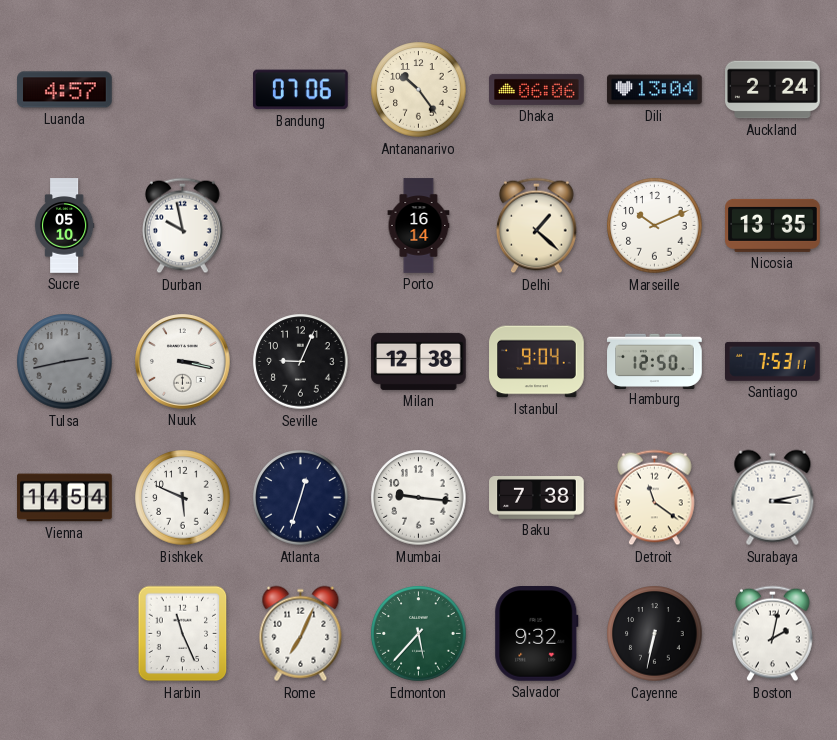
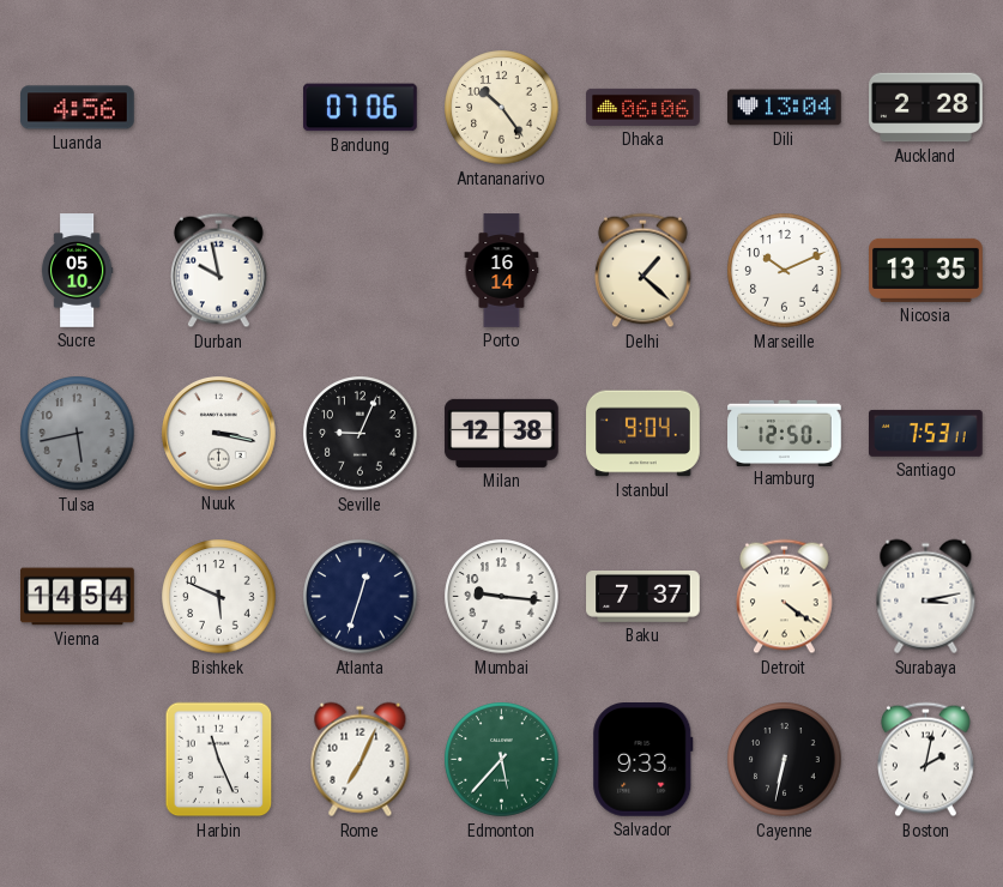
Luanda: 4:57 -> 4:56 (78, 108)
Auckland: 2:24 -> 2:28 (926, 108)
Tulsa: 2:43 -> 5:43 (78, 434)
Baku: 7:38 -> 7:37 (644, 597)
Detroit: 11:21 -> 4:21 (785, 597)
Salvador: 9:32 -> 9:33 (644, 760)
